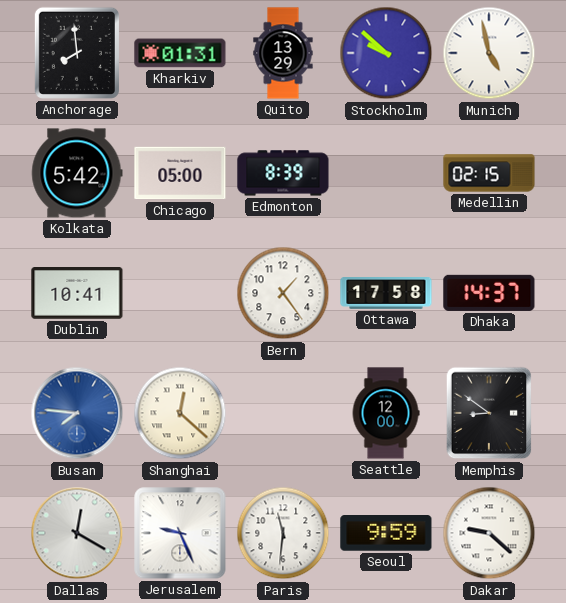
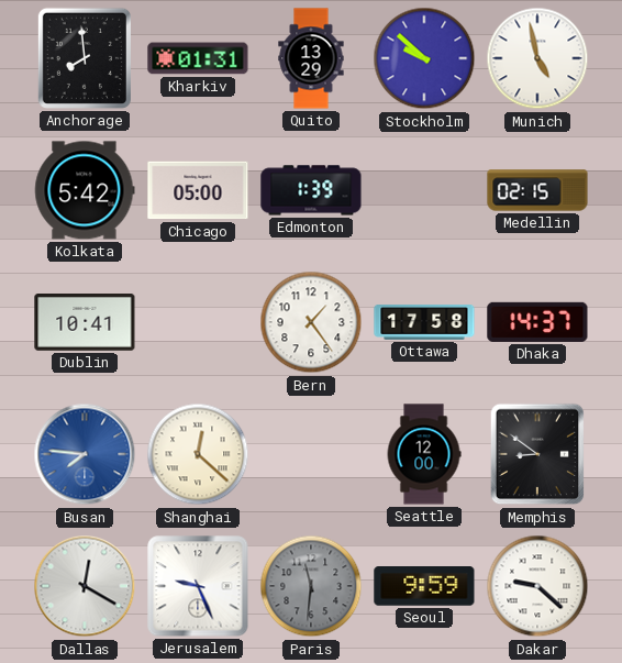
Edmonton: 8:39 -> 1:39 (311, 190)
Paris dial: white -> grey (311, 586)
